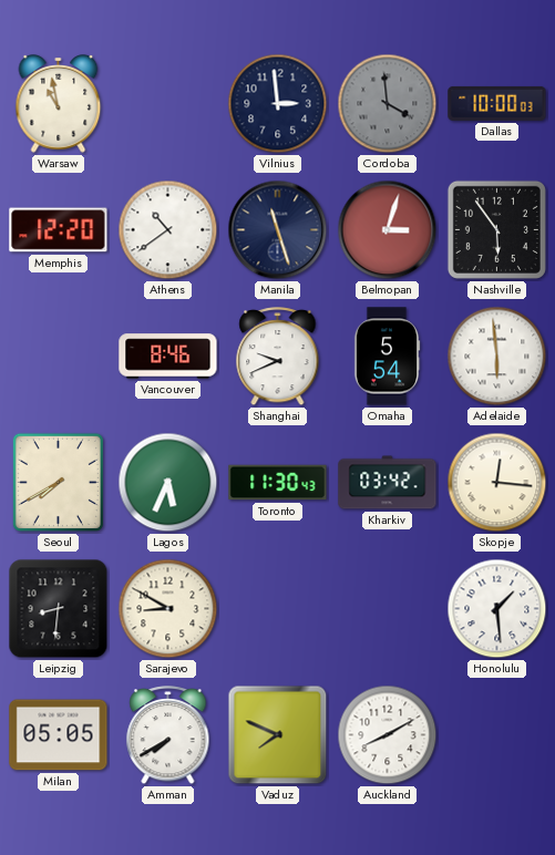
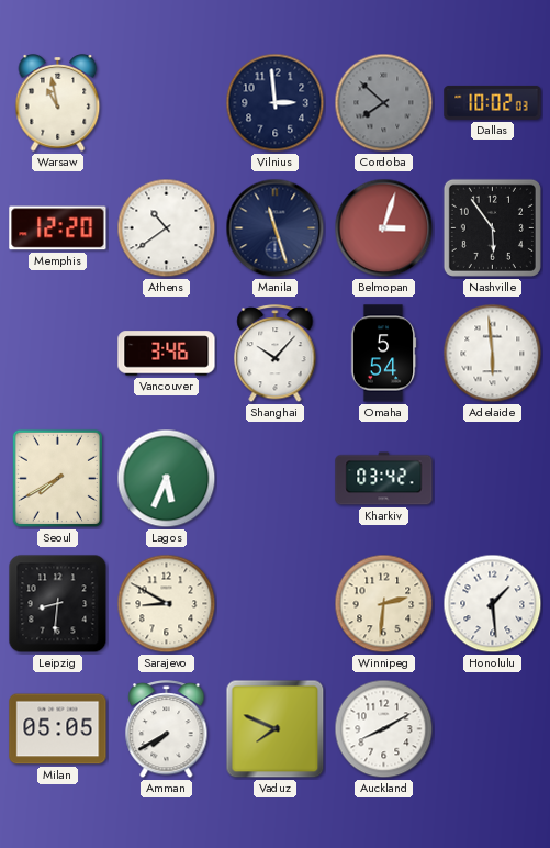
Cordoba: 3:59 -> 7:52 (384, 103)
Dallas: 10:00 -> 10:02 (493, 102)
Vancouver: 8:46 -> 3:46 (167, 354)
Shanghai: 9:41 -> 10:07 (276, 354)
Toronto: 11:30 -> none (278, 483)
Skopje: 12:16 -> none (497, 483)
Winnipeg: none -> 2:31 (384, 604)
